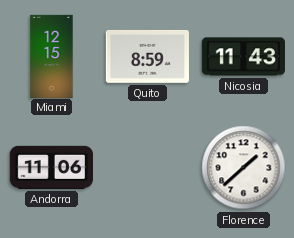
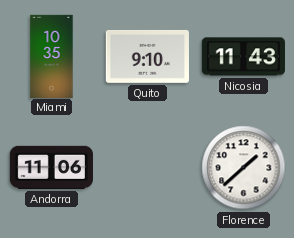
Miami: 12:15 -> 10:35 (52, 56)
Quito: 8:59 -> 9:10 (147, 56)
